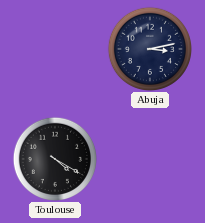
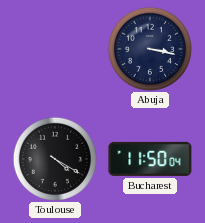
Abuja: 3:13 -> 3:17 (149, 48)
Bucharest: none -> 11:50 (150, 159)
